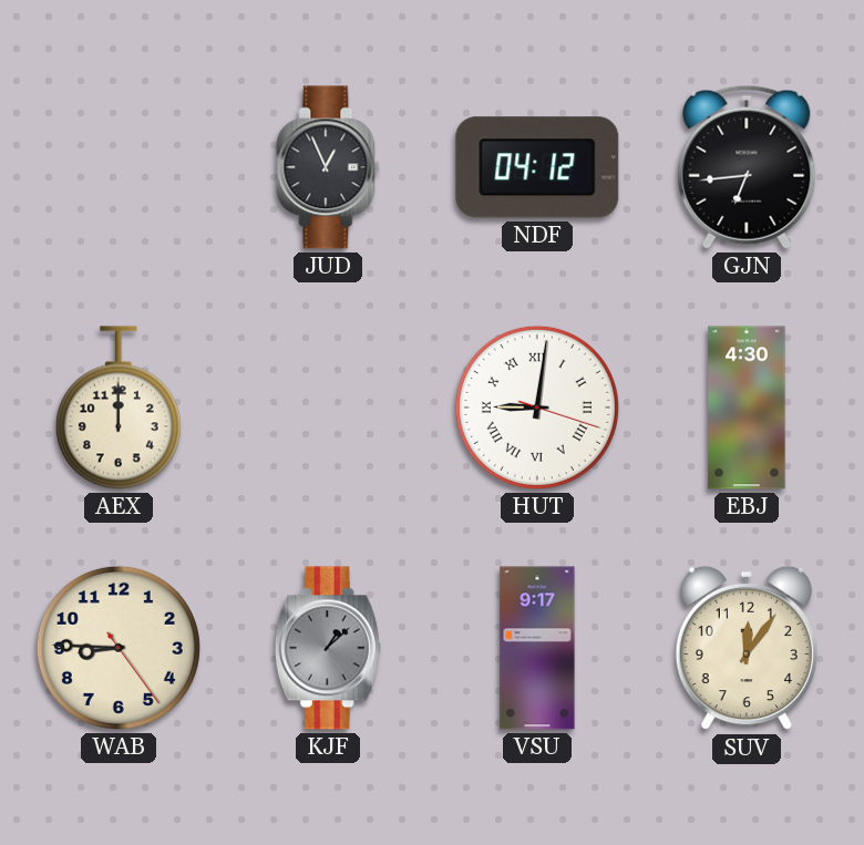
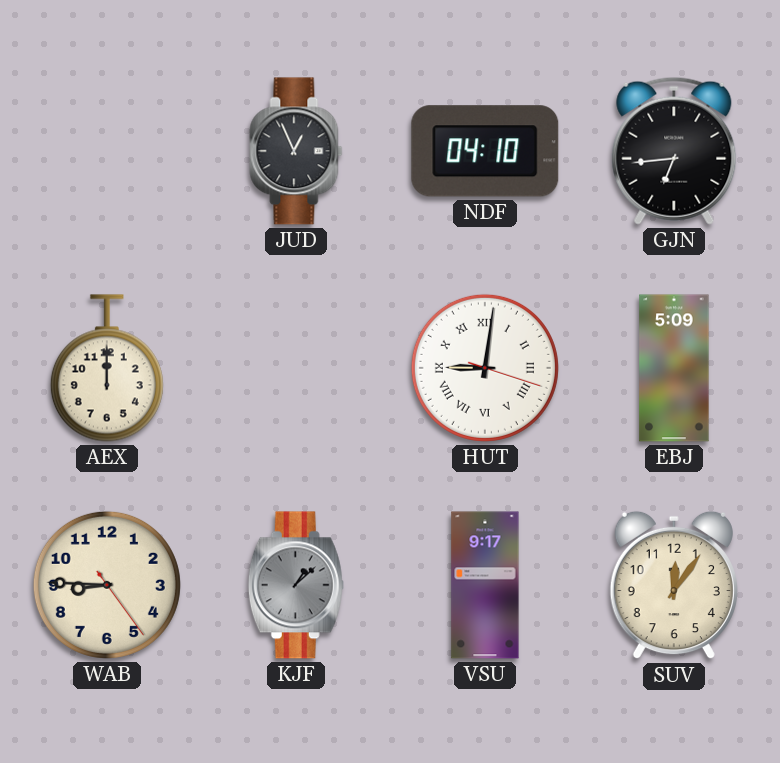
NDF: 04:12 -> 04:10 (485, 151)
EBJ: 4:30 -> 5:09 (674, 368)
